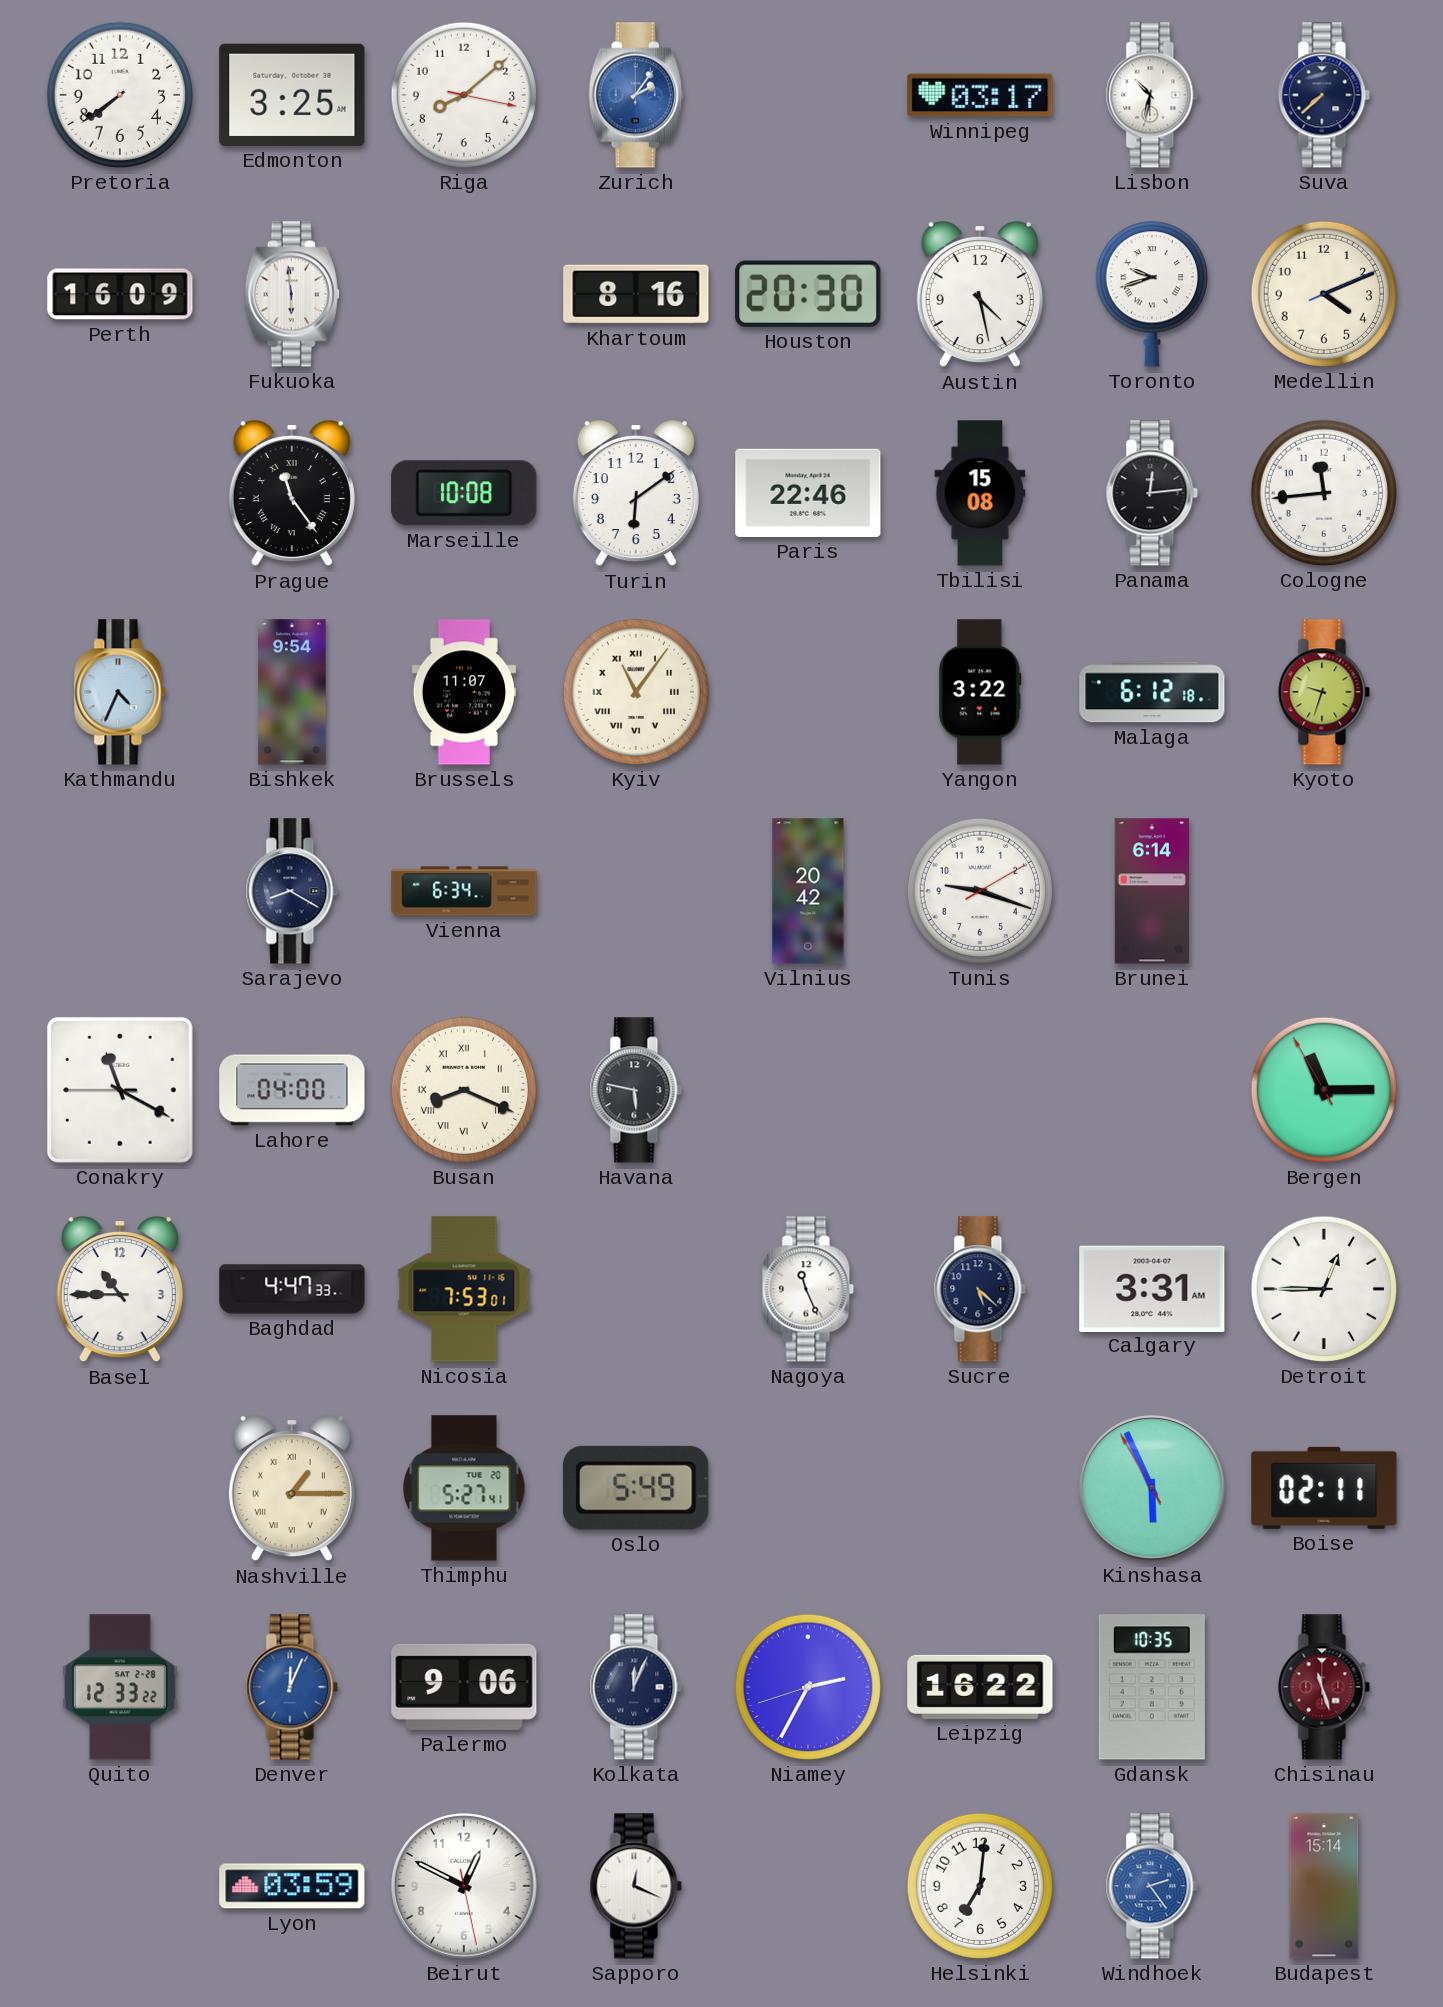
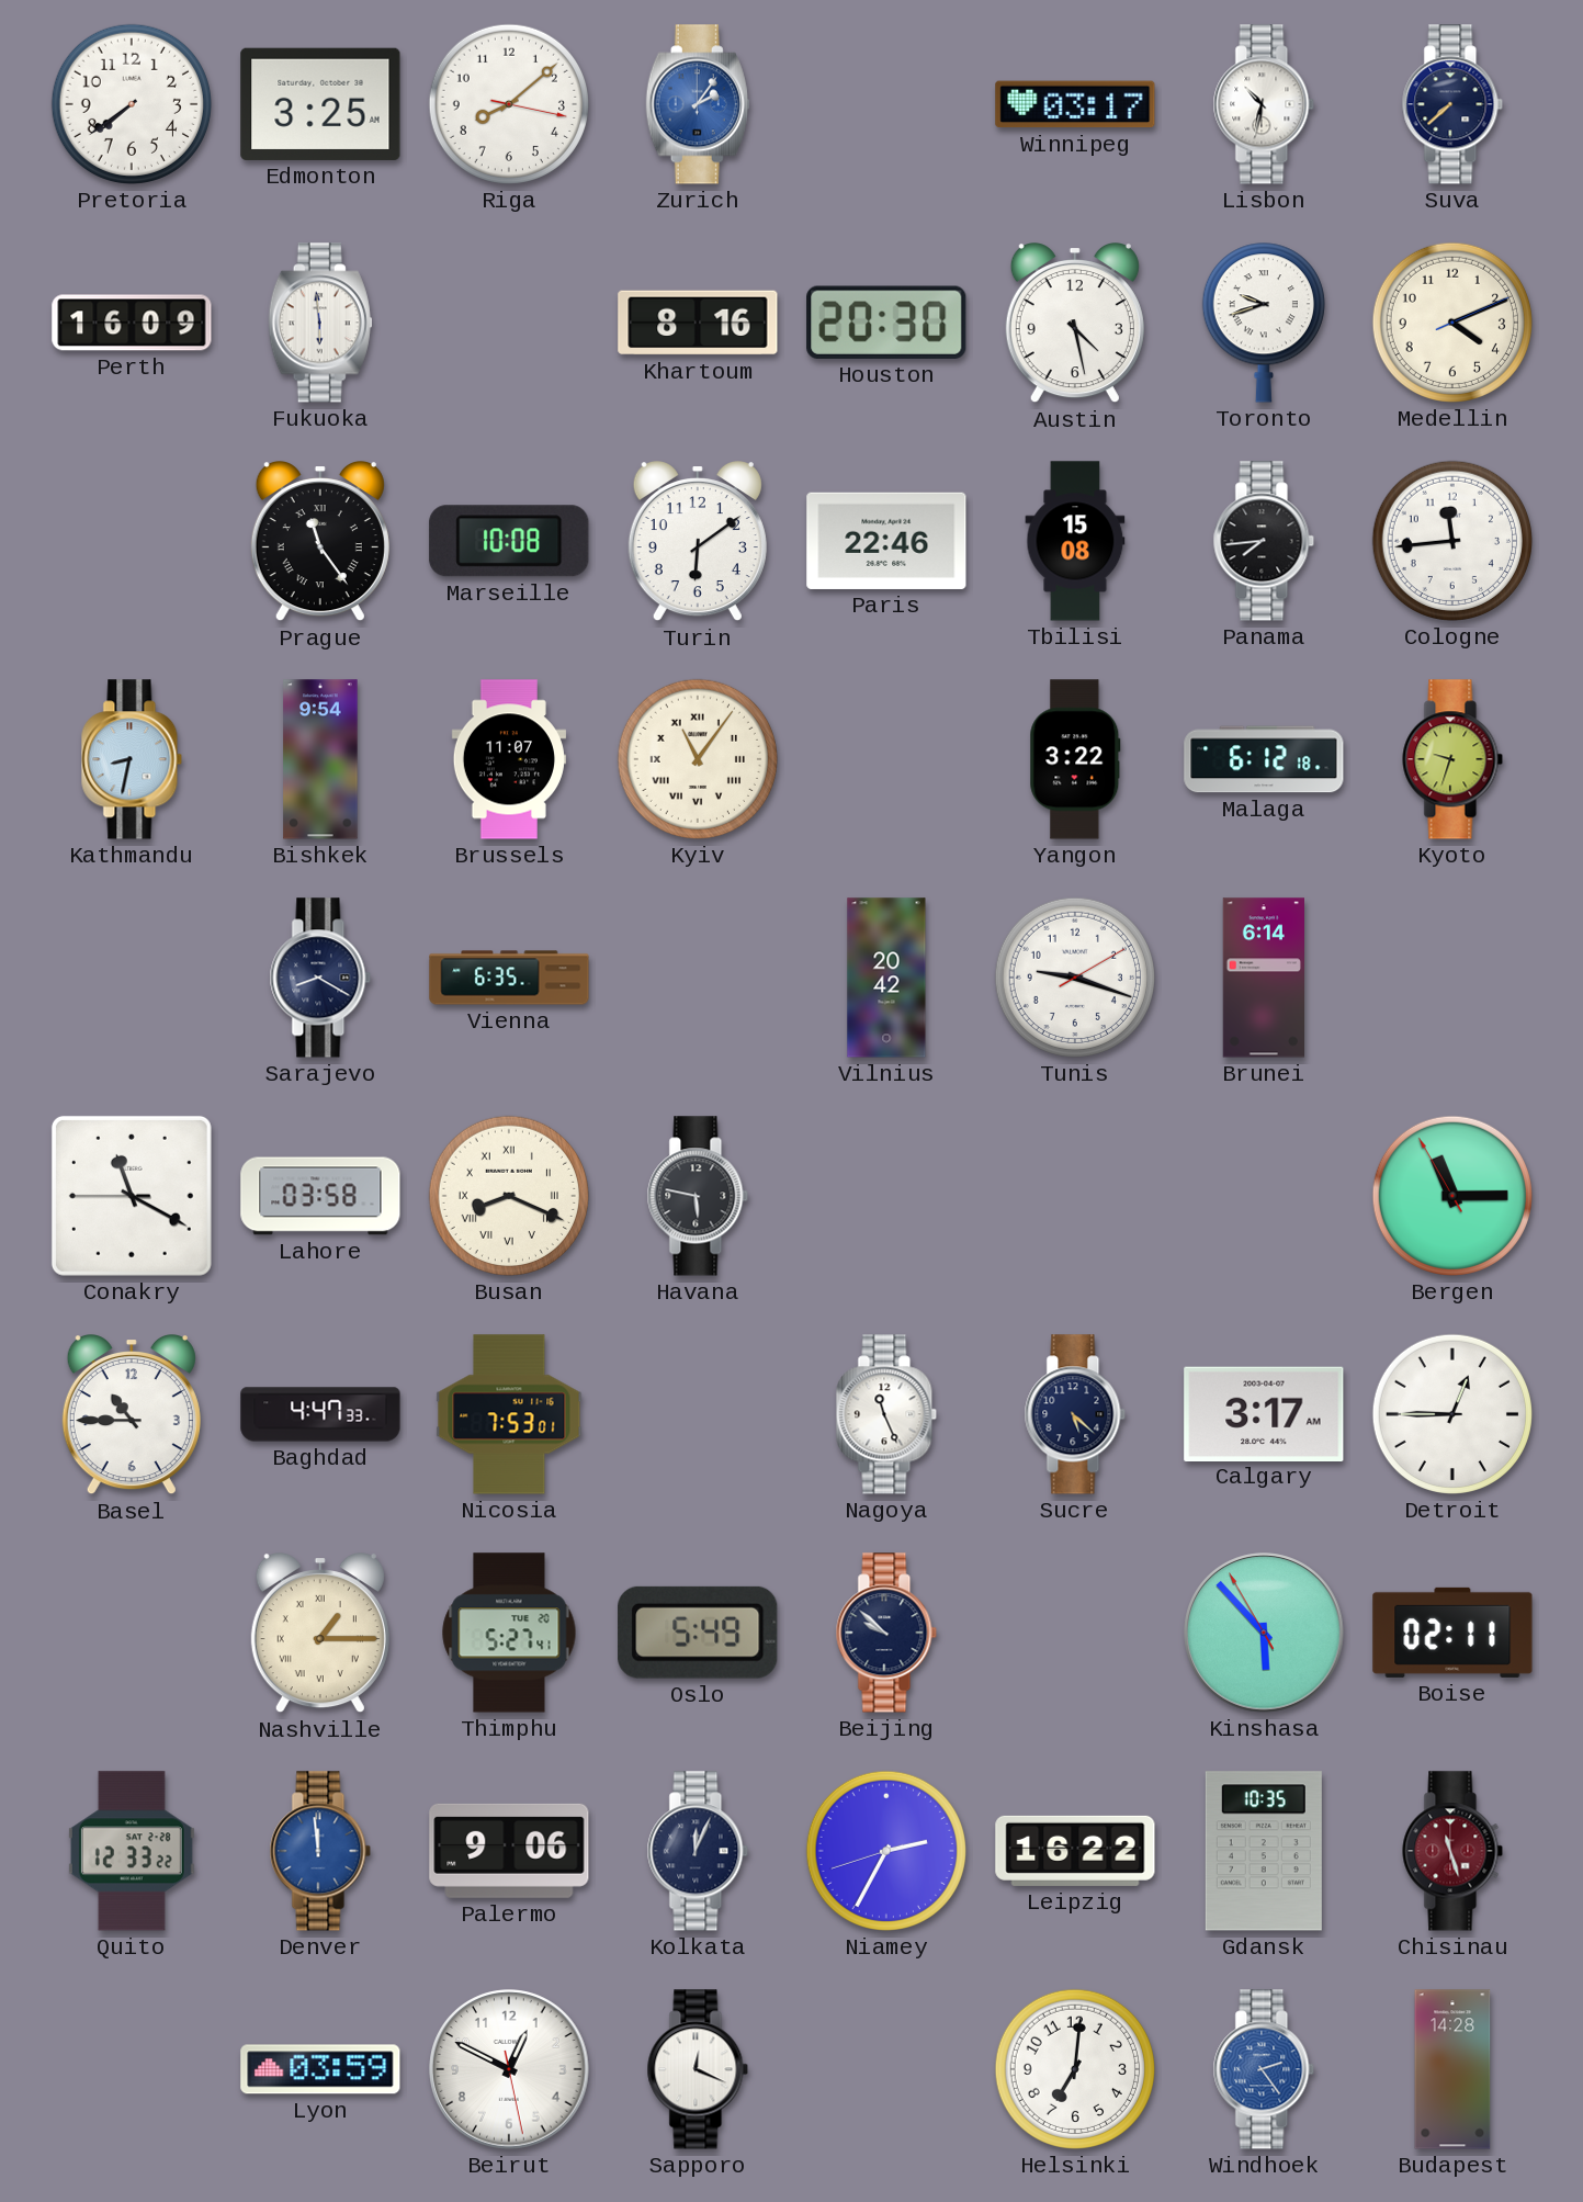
Panama: 12:14 -> 7:44 (1264, 541)
Kathmandu: 4:34 -> 8:32 (132, 759)
Vienna: 6:34 -> 6:35 (509, 978)
Lahore: 04:00 -> 03:58 (320, 1196)
Calgary: 3:31 -> 3:17 (1264, 1413)
Beijing: none -> 9:52 (886, 1633)
Kinshasa: 5:55 -> 5:52 (1264, 1633)
Denver: 12:04 -> 11:59 (320, 1851)
Budapest: 15:14 -> 14:28 (1452, 2069)
